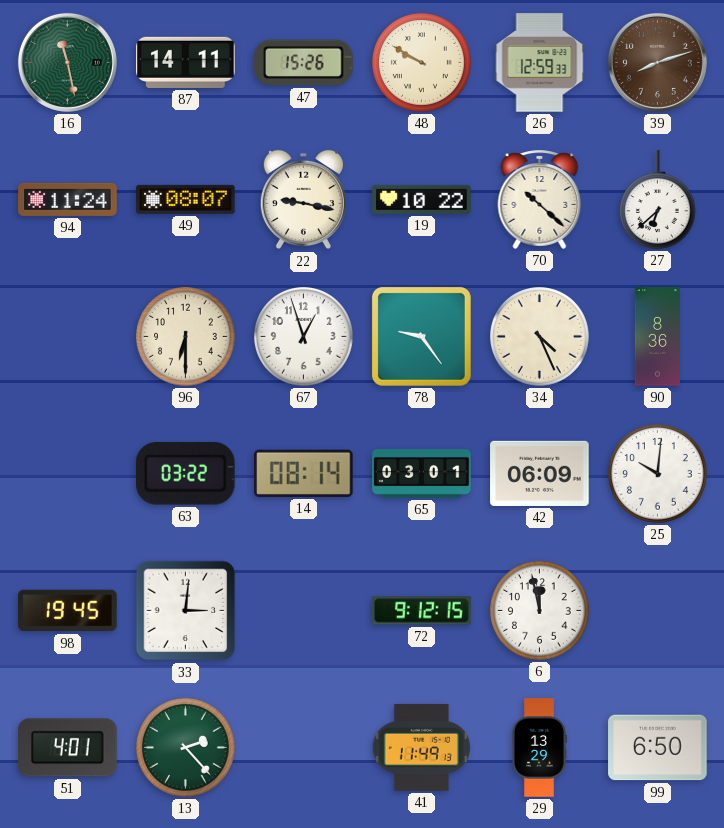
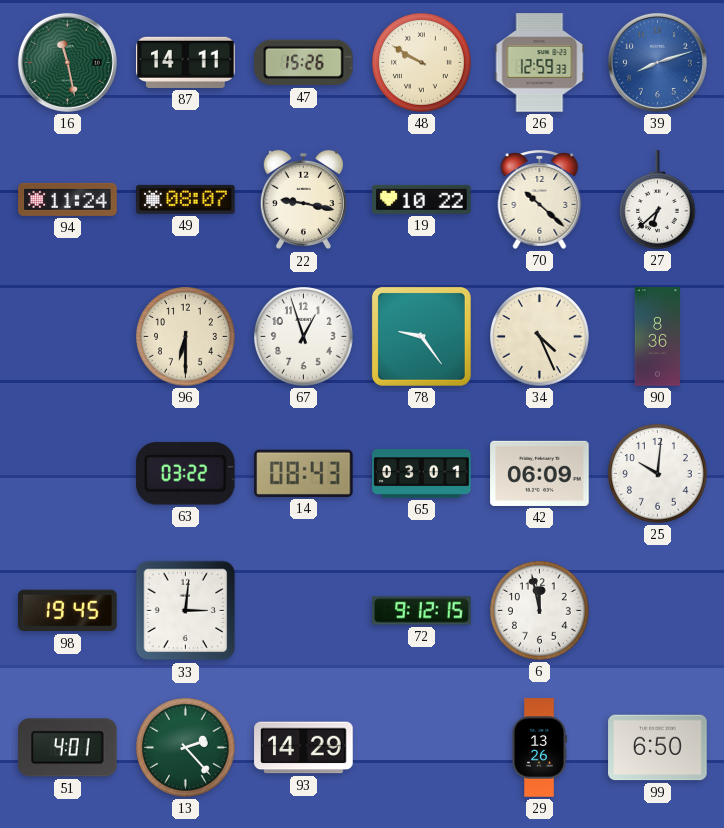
39 dial: brown -> blue (657, 62)
14: 08:14 -> 08:43 (304, 473)
93: none -> 14:29 (304, 748)
41: 11:49 -> none (421, 747)
29: 13:29 -> 13:26 (539, 748)
